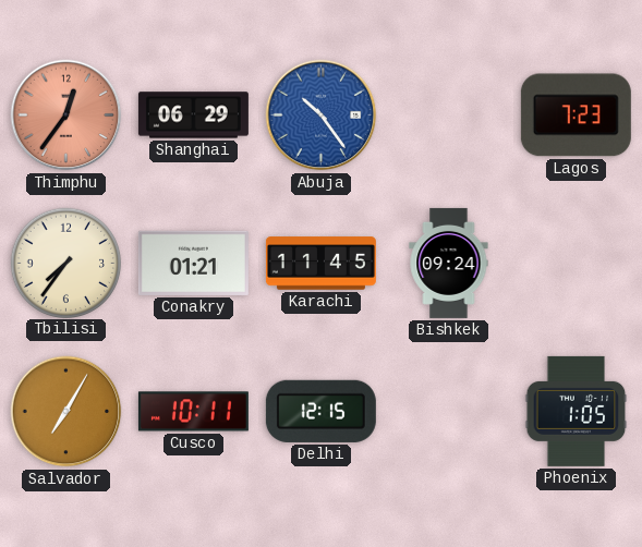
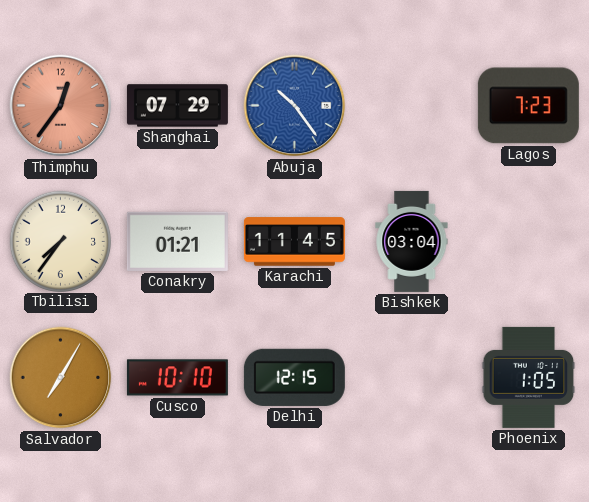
Shanghai: 06:29 -> 07:29 (177, 106)
Bishkek: 09:24 -> 03:04 (412, 241)
Cusco: 10:11 -> 10:10 (177, 378)
